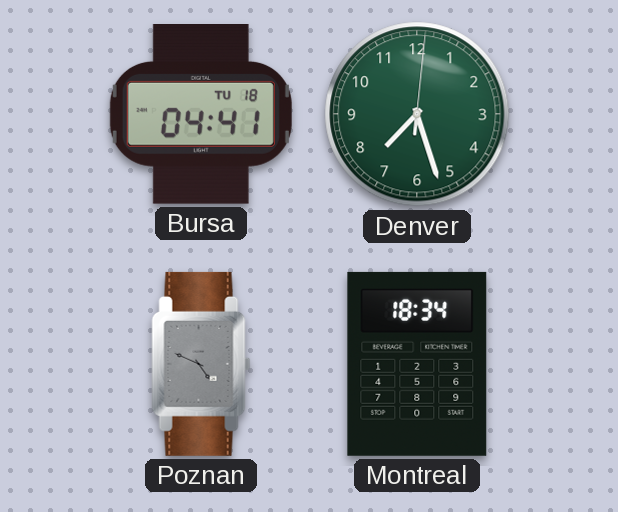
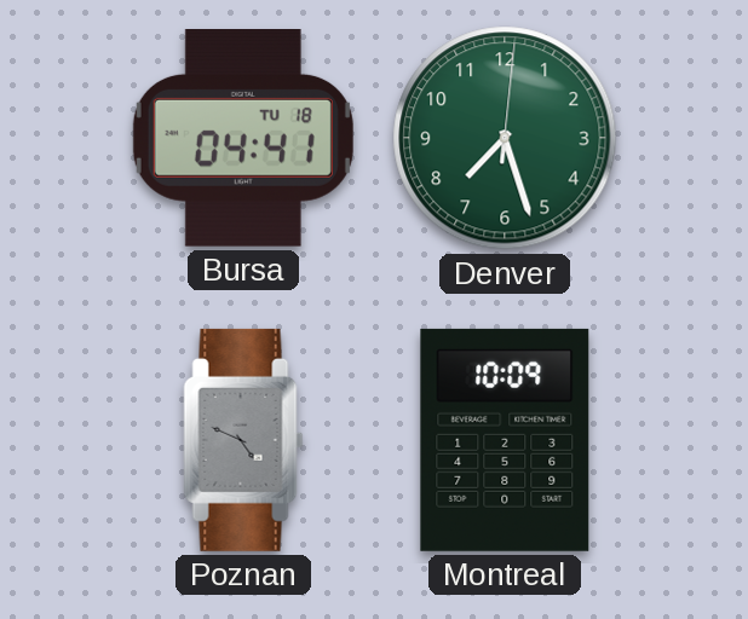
Montreal: 18:34 -> 10:09 (505, 440)
